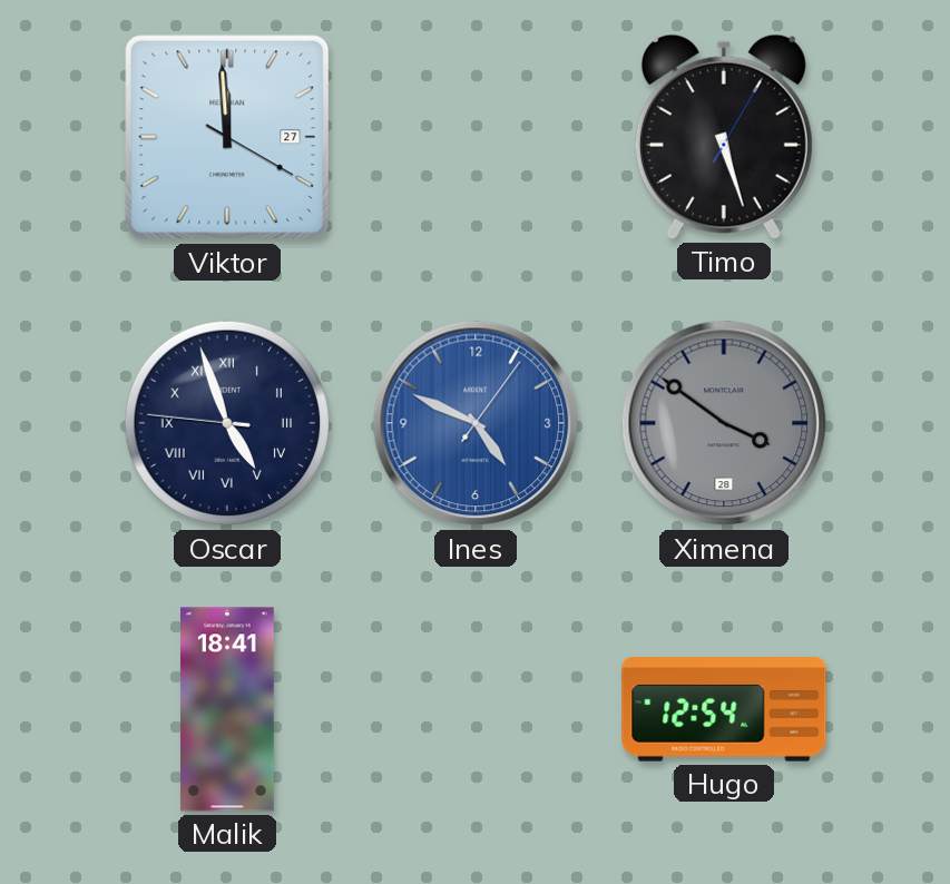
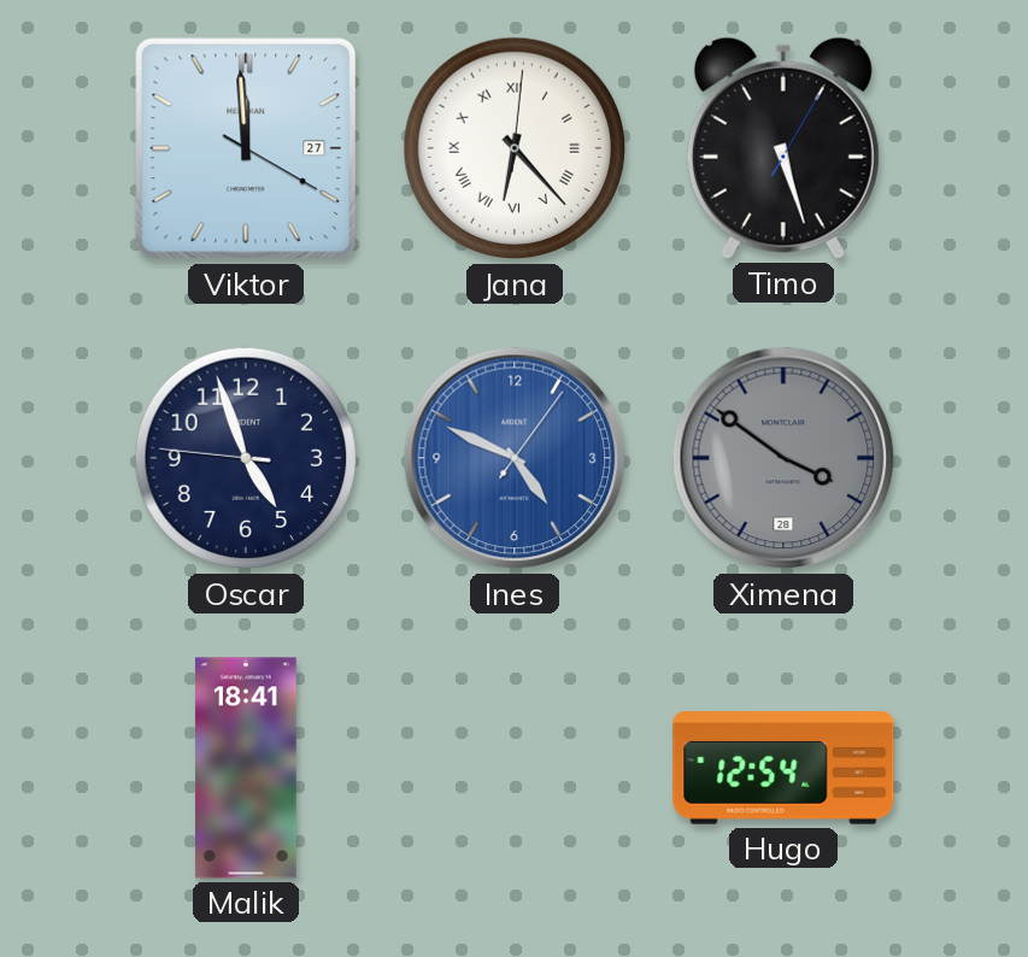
Jana: none -> 6:23 (515, 148)
Oscar numerals: Roman -> Arabic (246, 458)
